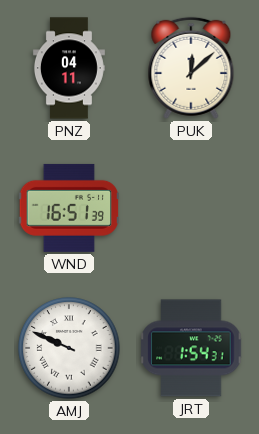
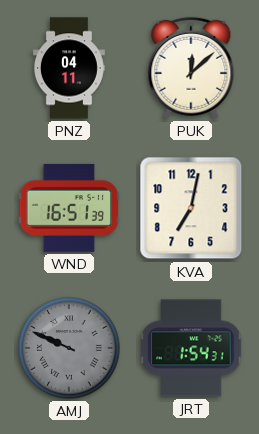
KVA: none -> 7:02 (191, 208)
AMJ dial: white -> grey (69, 348)
